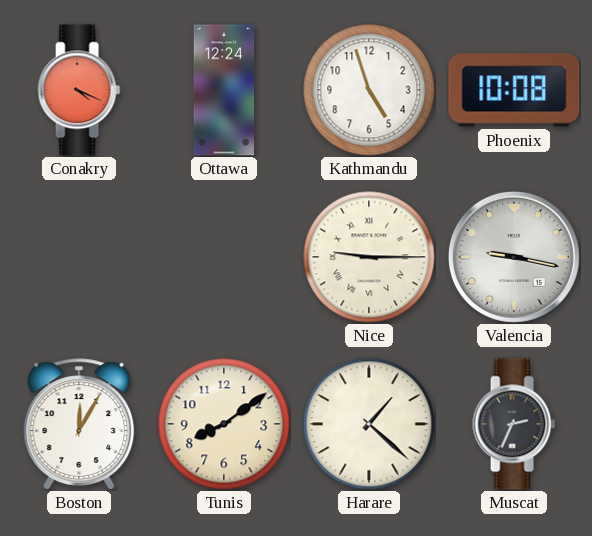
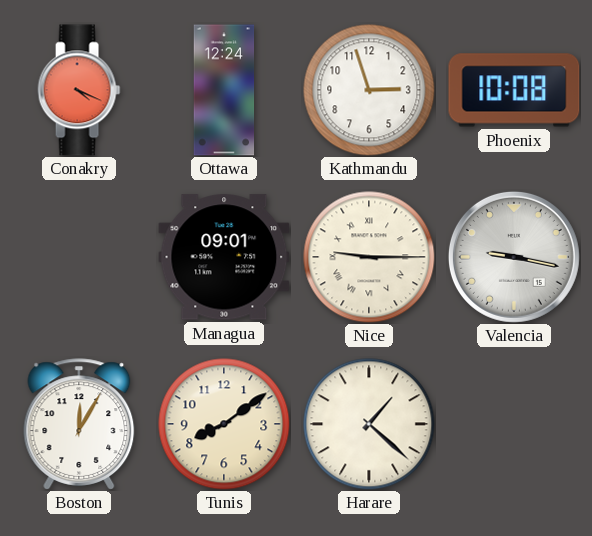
Kathmandu: 4:57 -> 2:57 (369, 90)
Managua: none -> 09:01 (224, 257)
Muscat: 2:34 -> none (514, 424)
